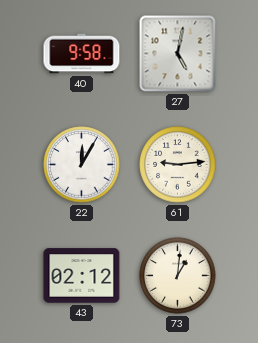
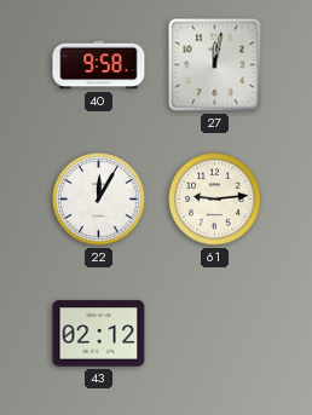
27: 5:02 -> 12:02 (215, 65)
73: 1:01 -> none (178, 276)
